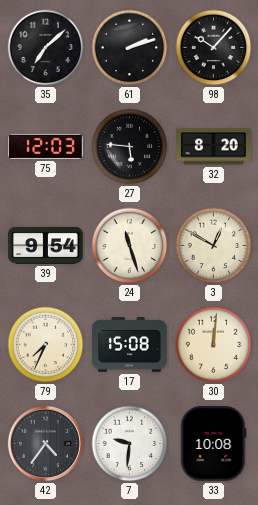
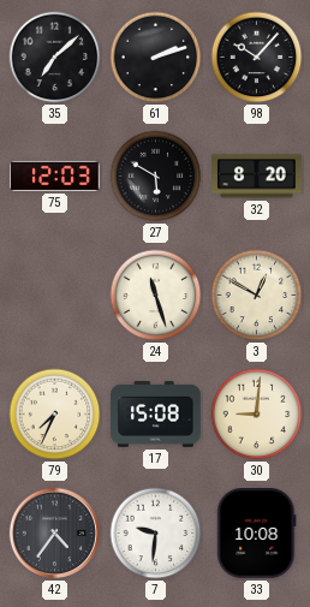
27: 5:46 -> 5:50 (156, 177)
39: 9:54 -> none (46, 245)
30: 12:01 -> 9:01 (257, 415)
